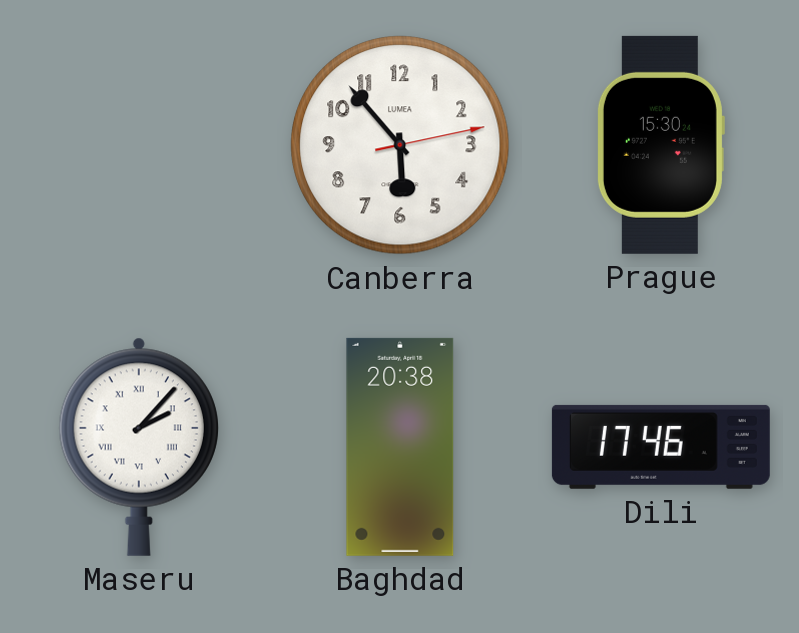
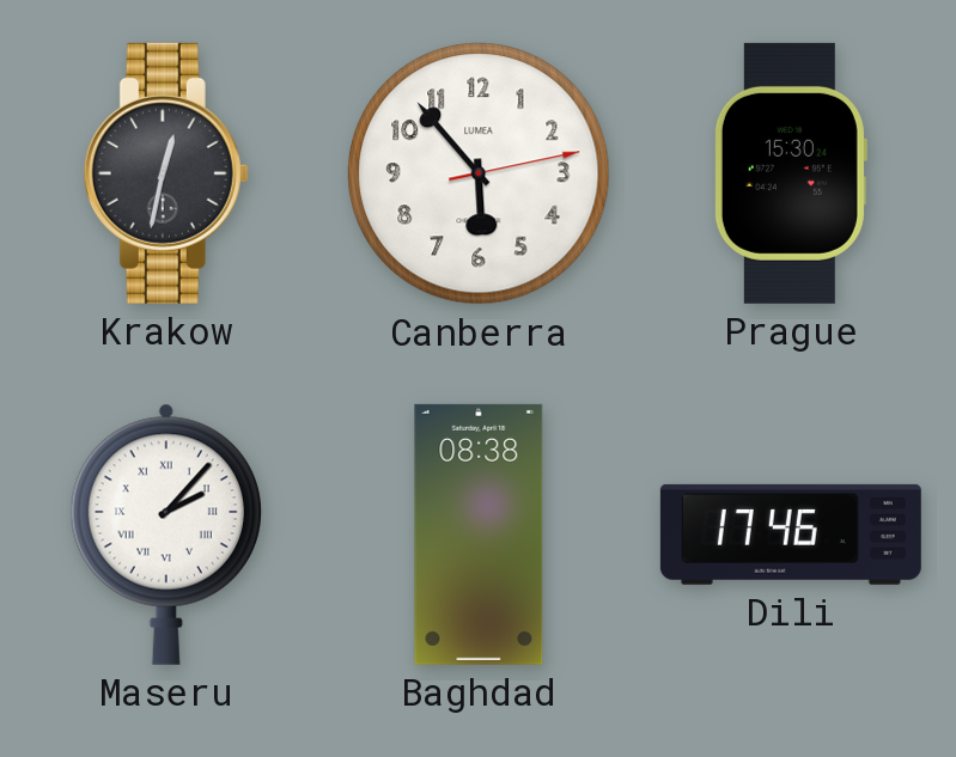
Krakow: none -> 12:32 (166, 173)
Baghdad: 20:38 -> 08:38 (479, 535)
